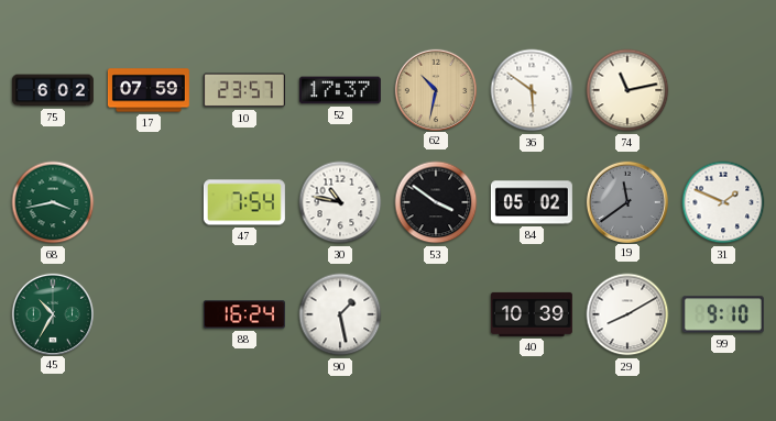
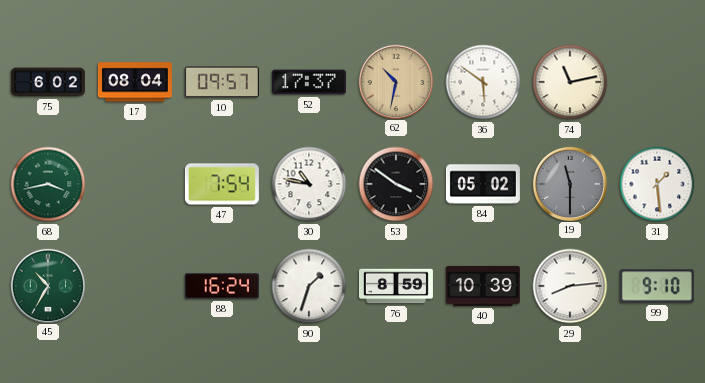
17: 07:59 -> 08:04 (135, 82)
10: 23:57 -> 09:57 (222, 82)
19: 11:39 -> 11:30 (570, 183)
31: 1:49 -> 1:29 (657, 184)
90: 1:28 -> 1:33 (309, 286)
76: none -> 8:59 (396, 286)
29: 8:10 -> 8:14 (570, 286)
